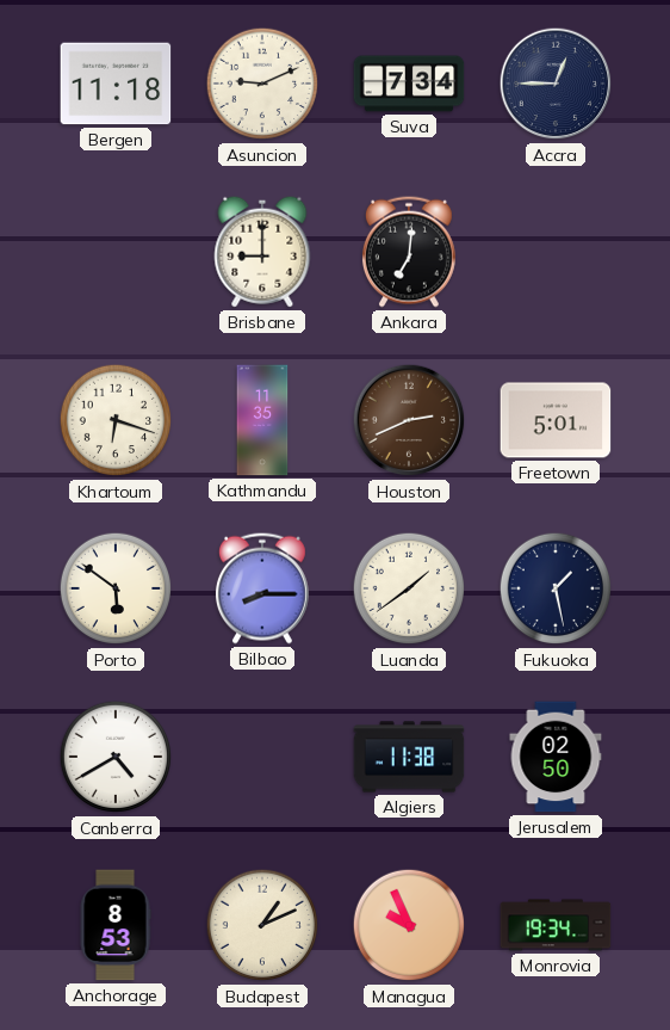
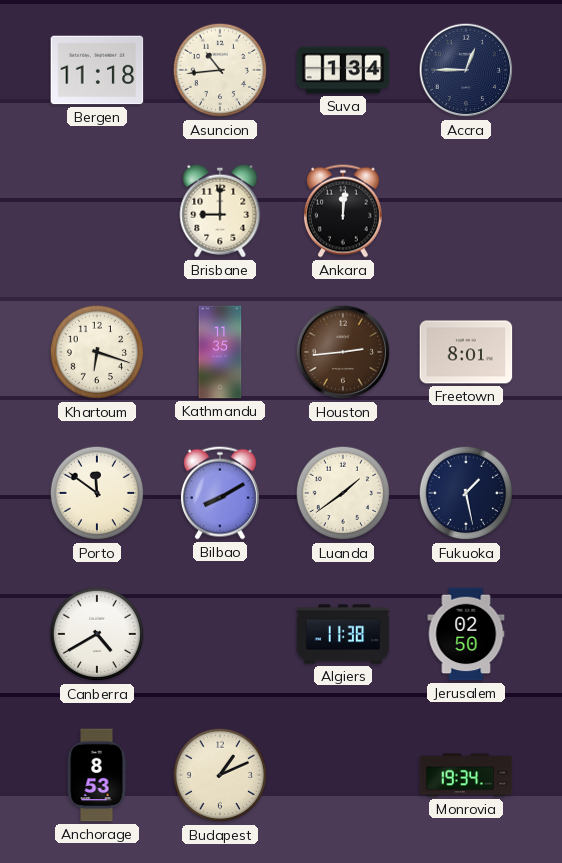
Asuncion: 9:11 -> 10:44 (220, 70)
Suva: 7:34 -> 1:34 (343, 70)
Ankara: 7:01 -> 12:01 (343, 211)
Houston: 2:41 -> 2:44 (343, 352)
Freetown: 5:01 -> 8:01 (466, 352)
Porto: 5:51 -> 11:51 (97, 493)
Bilbao: 8:15 -> 8:10 (220, 493)
Managua: 9:56 -> none (409, 925)
